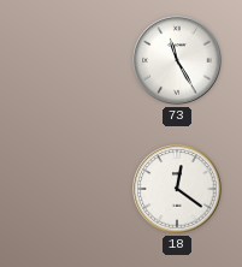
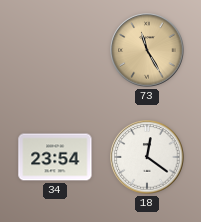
73 dial: white -> champagne (147, 50)
34: none -> 23:54 (55, 157)
